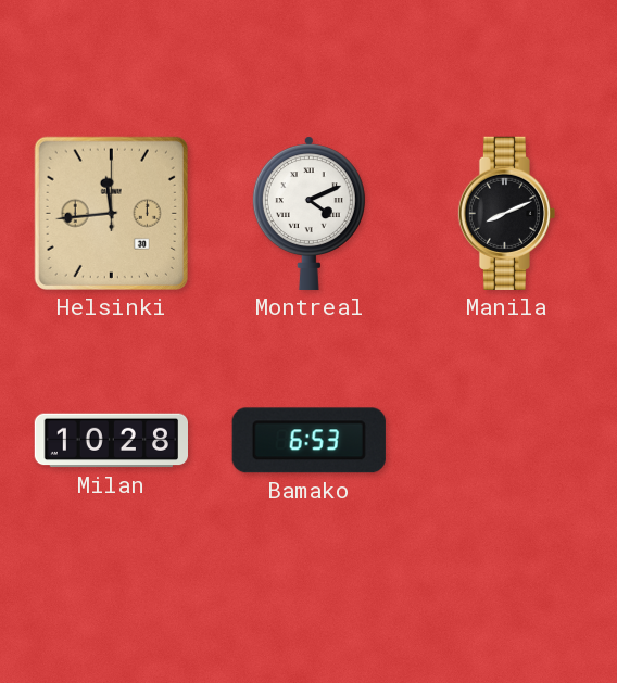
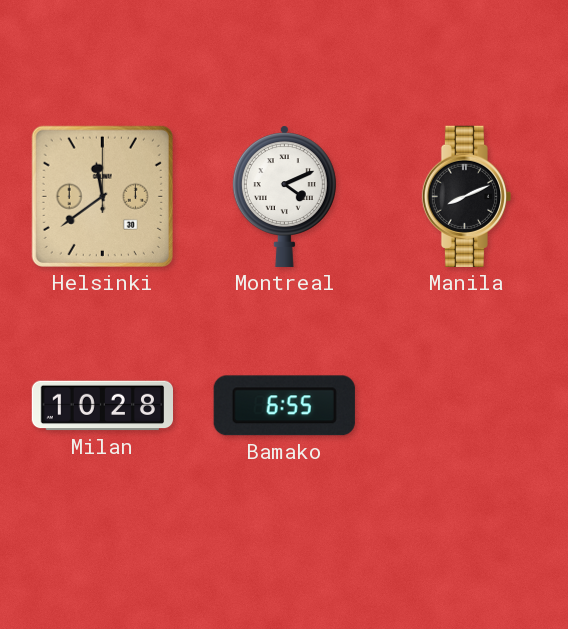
Helsinki: 11:44 -> 11:39 (102, 196)
Bamako: 6:53 -> 6:55 (284, 406)
